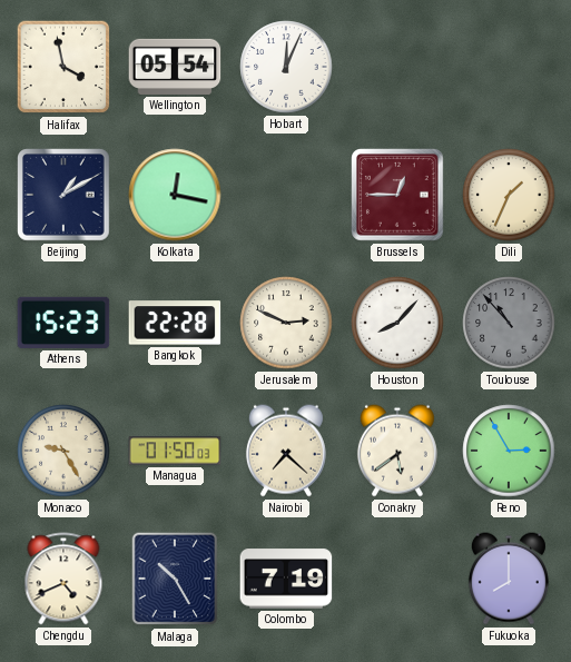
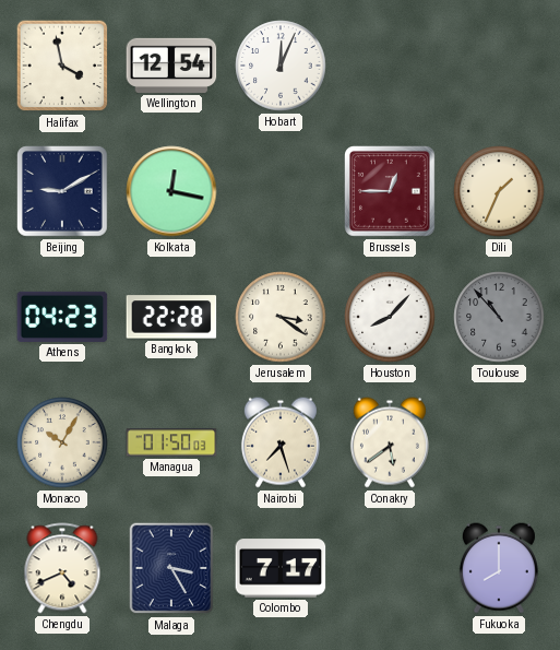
Wellington: 05:54 -> 12:54 (171, 66)
Beijing: 1:10 -> 9:10 (62, 191)
Athens: 15:23 -> 04:23 (62, 317)
Jerusalem: 2:49 -> 3:21 (281, 317)
Monaco: 9:25 -> 10:05 (62, 442)
Nairobi: 7:22 -> 7:27 (281, 442)
Reno: 2:55 -> none (509, 451)
Malaga: 10:25 -> 3:25 (171, 568)
Colombo: 7:19 -> 7:17 (281, 568)
